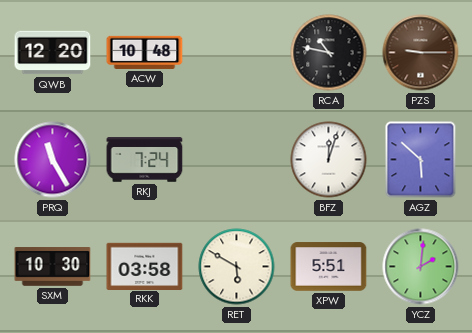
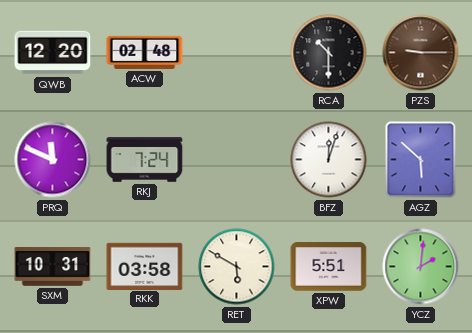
ACW: 10:48 -> 02:48 (145, 52)
RCA: 10:47 -> 10:30 (329, 53)
PRQ: 11:25 -> 11:49 (53, 160)
SXM: 10:30 -> 10:31 (53, 267)
